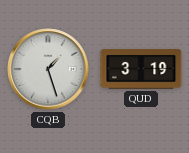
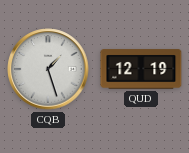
QUD: 3:19 -> 12:19 (141, 69)
